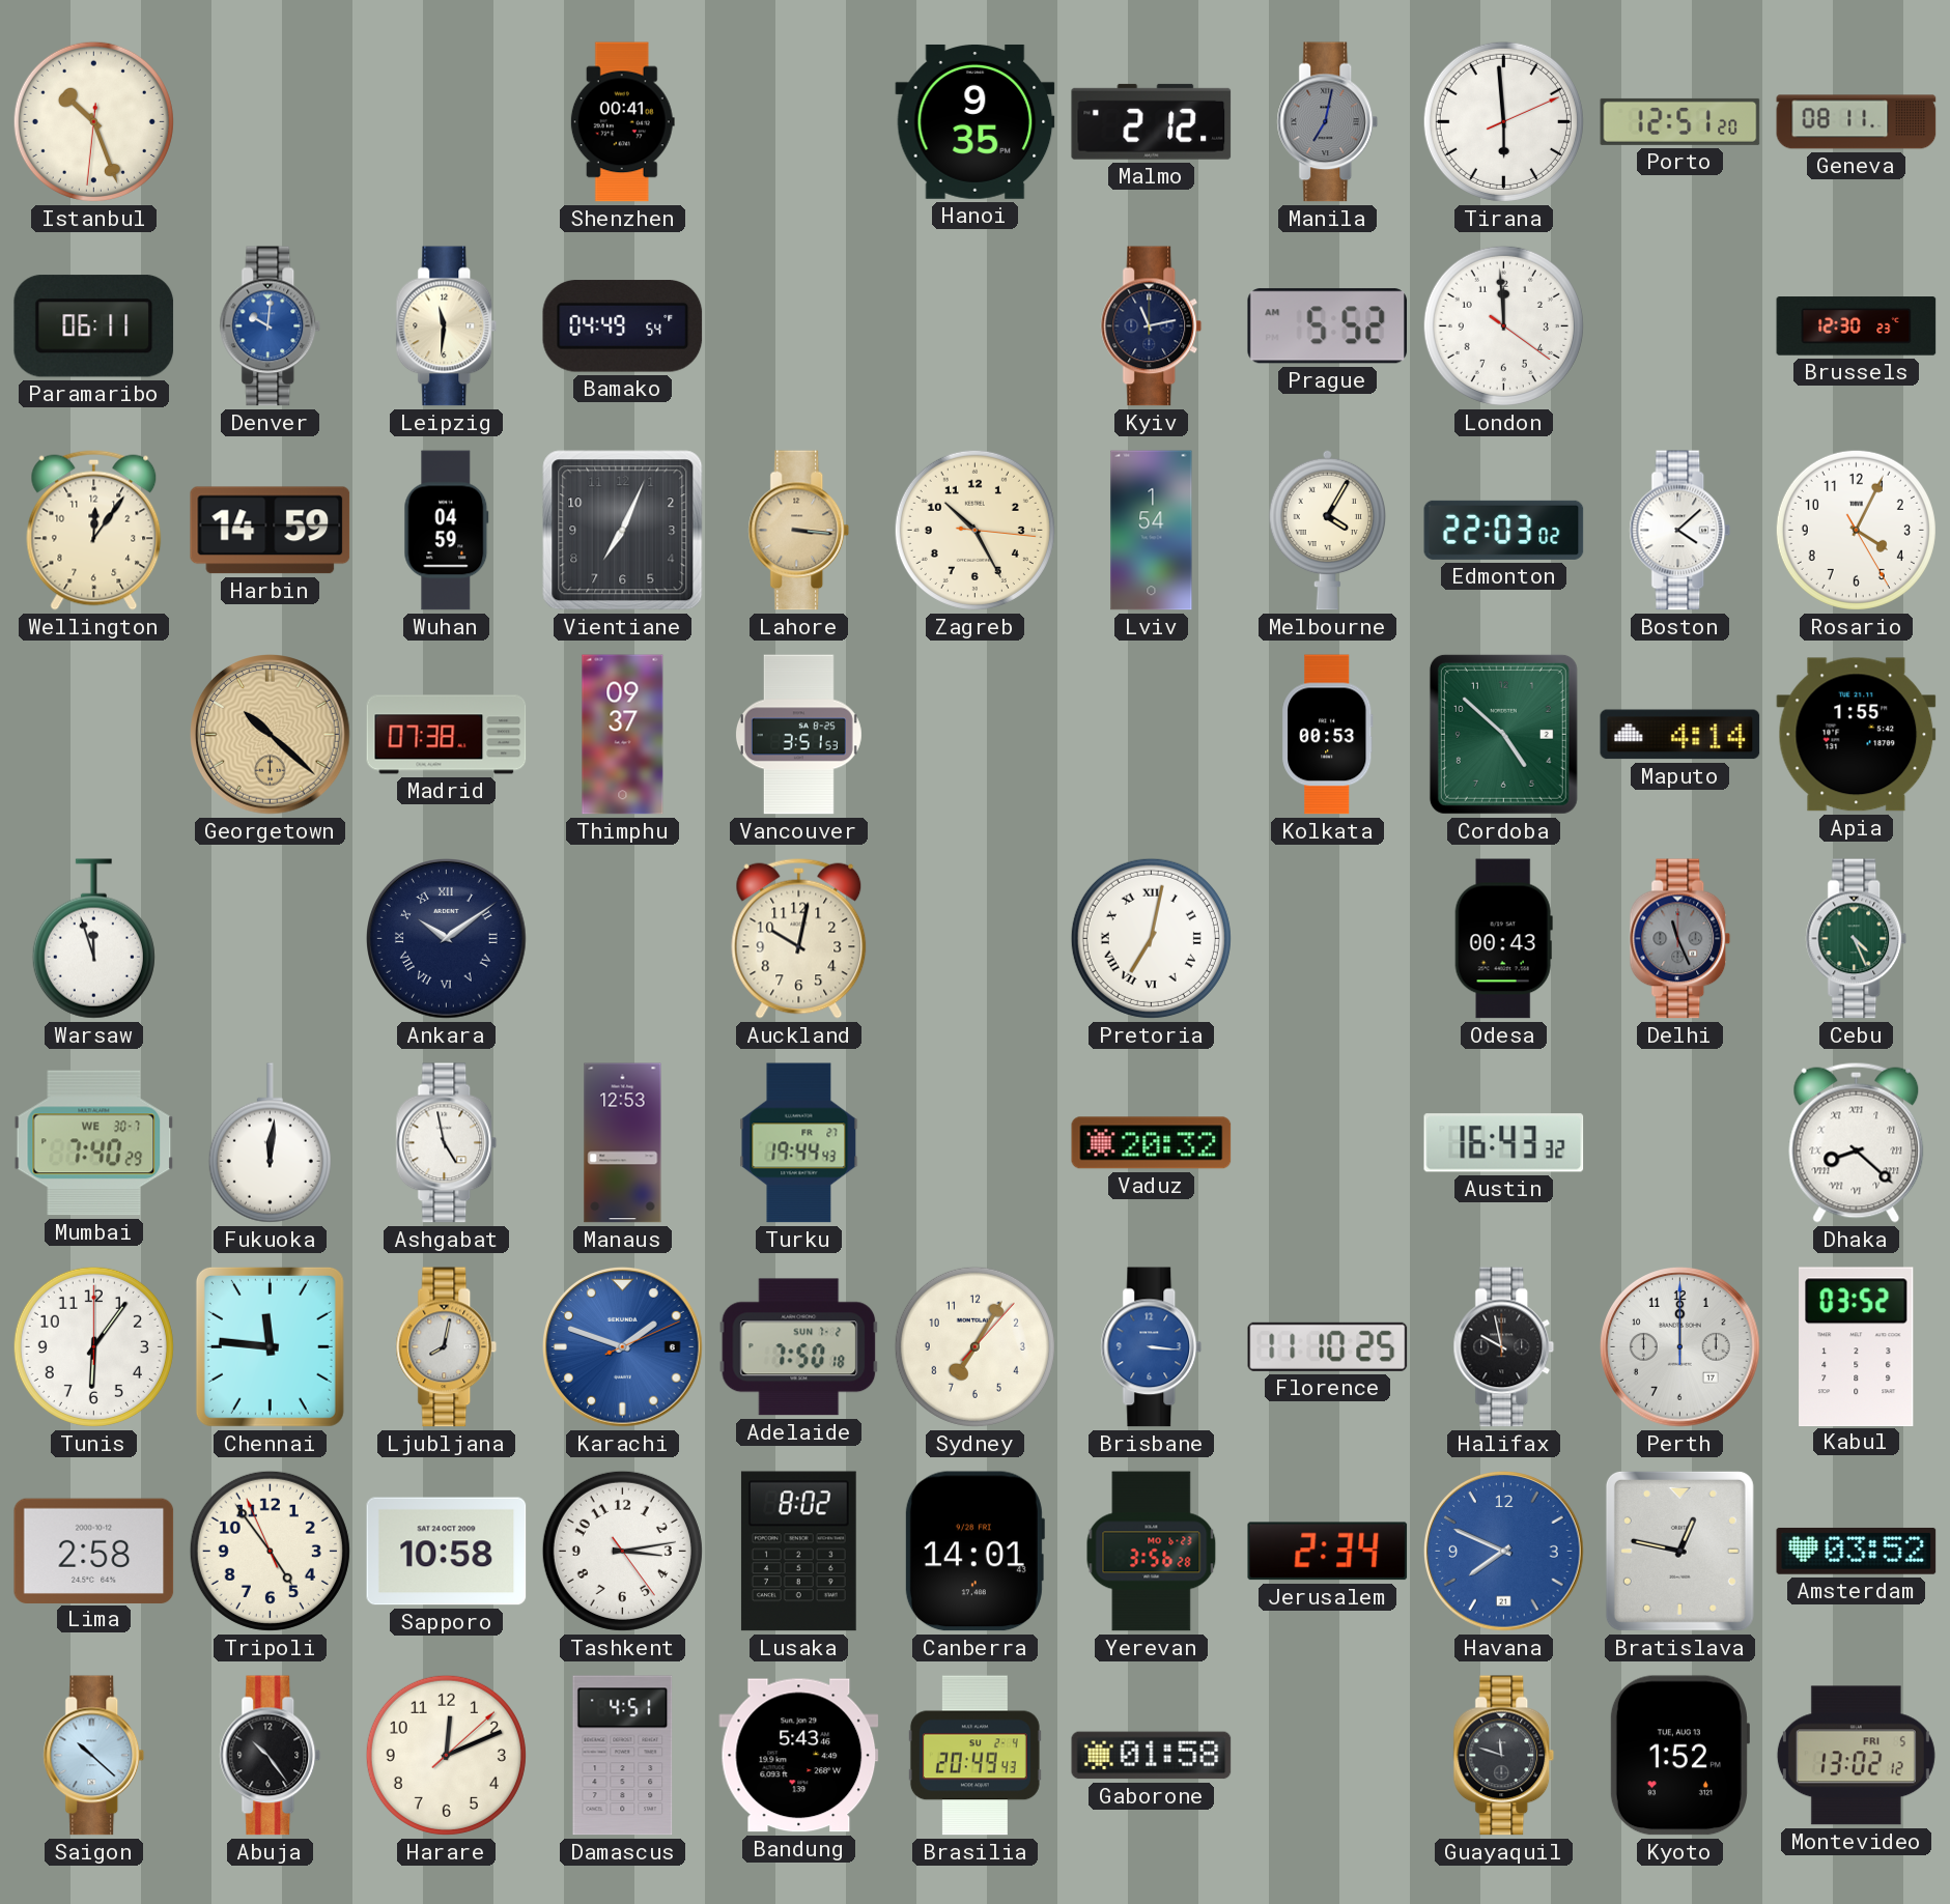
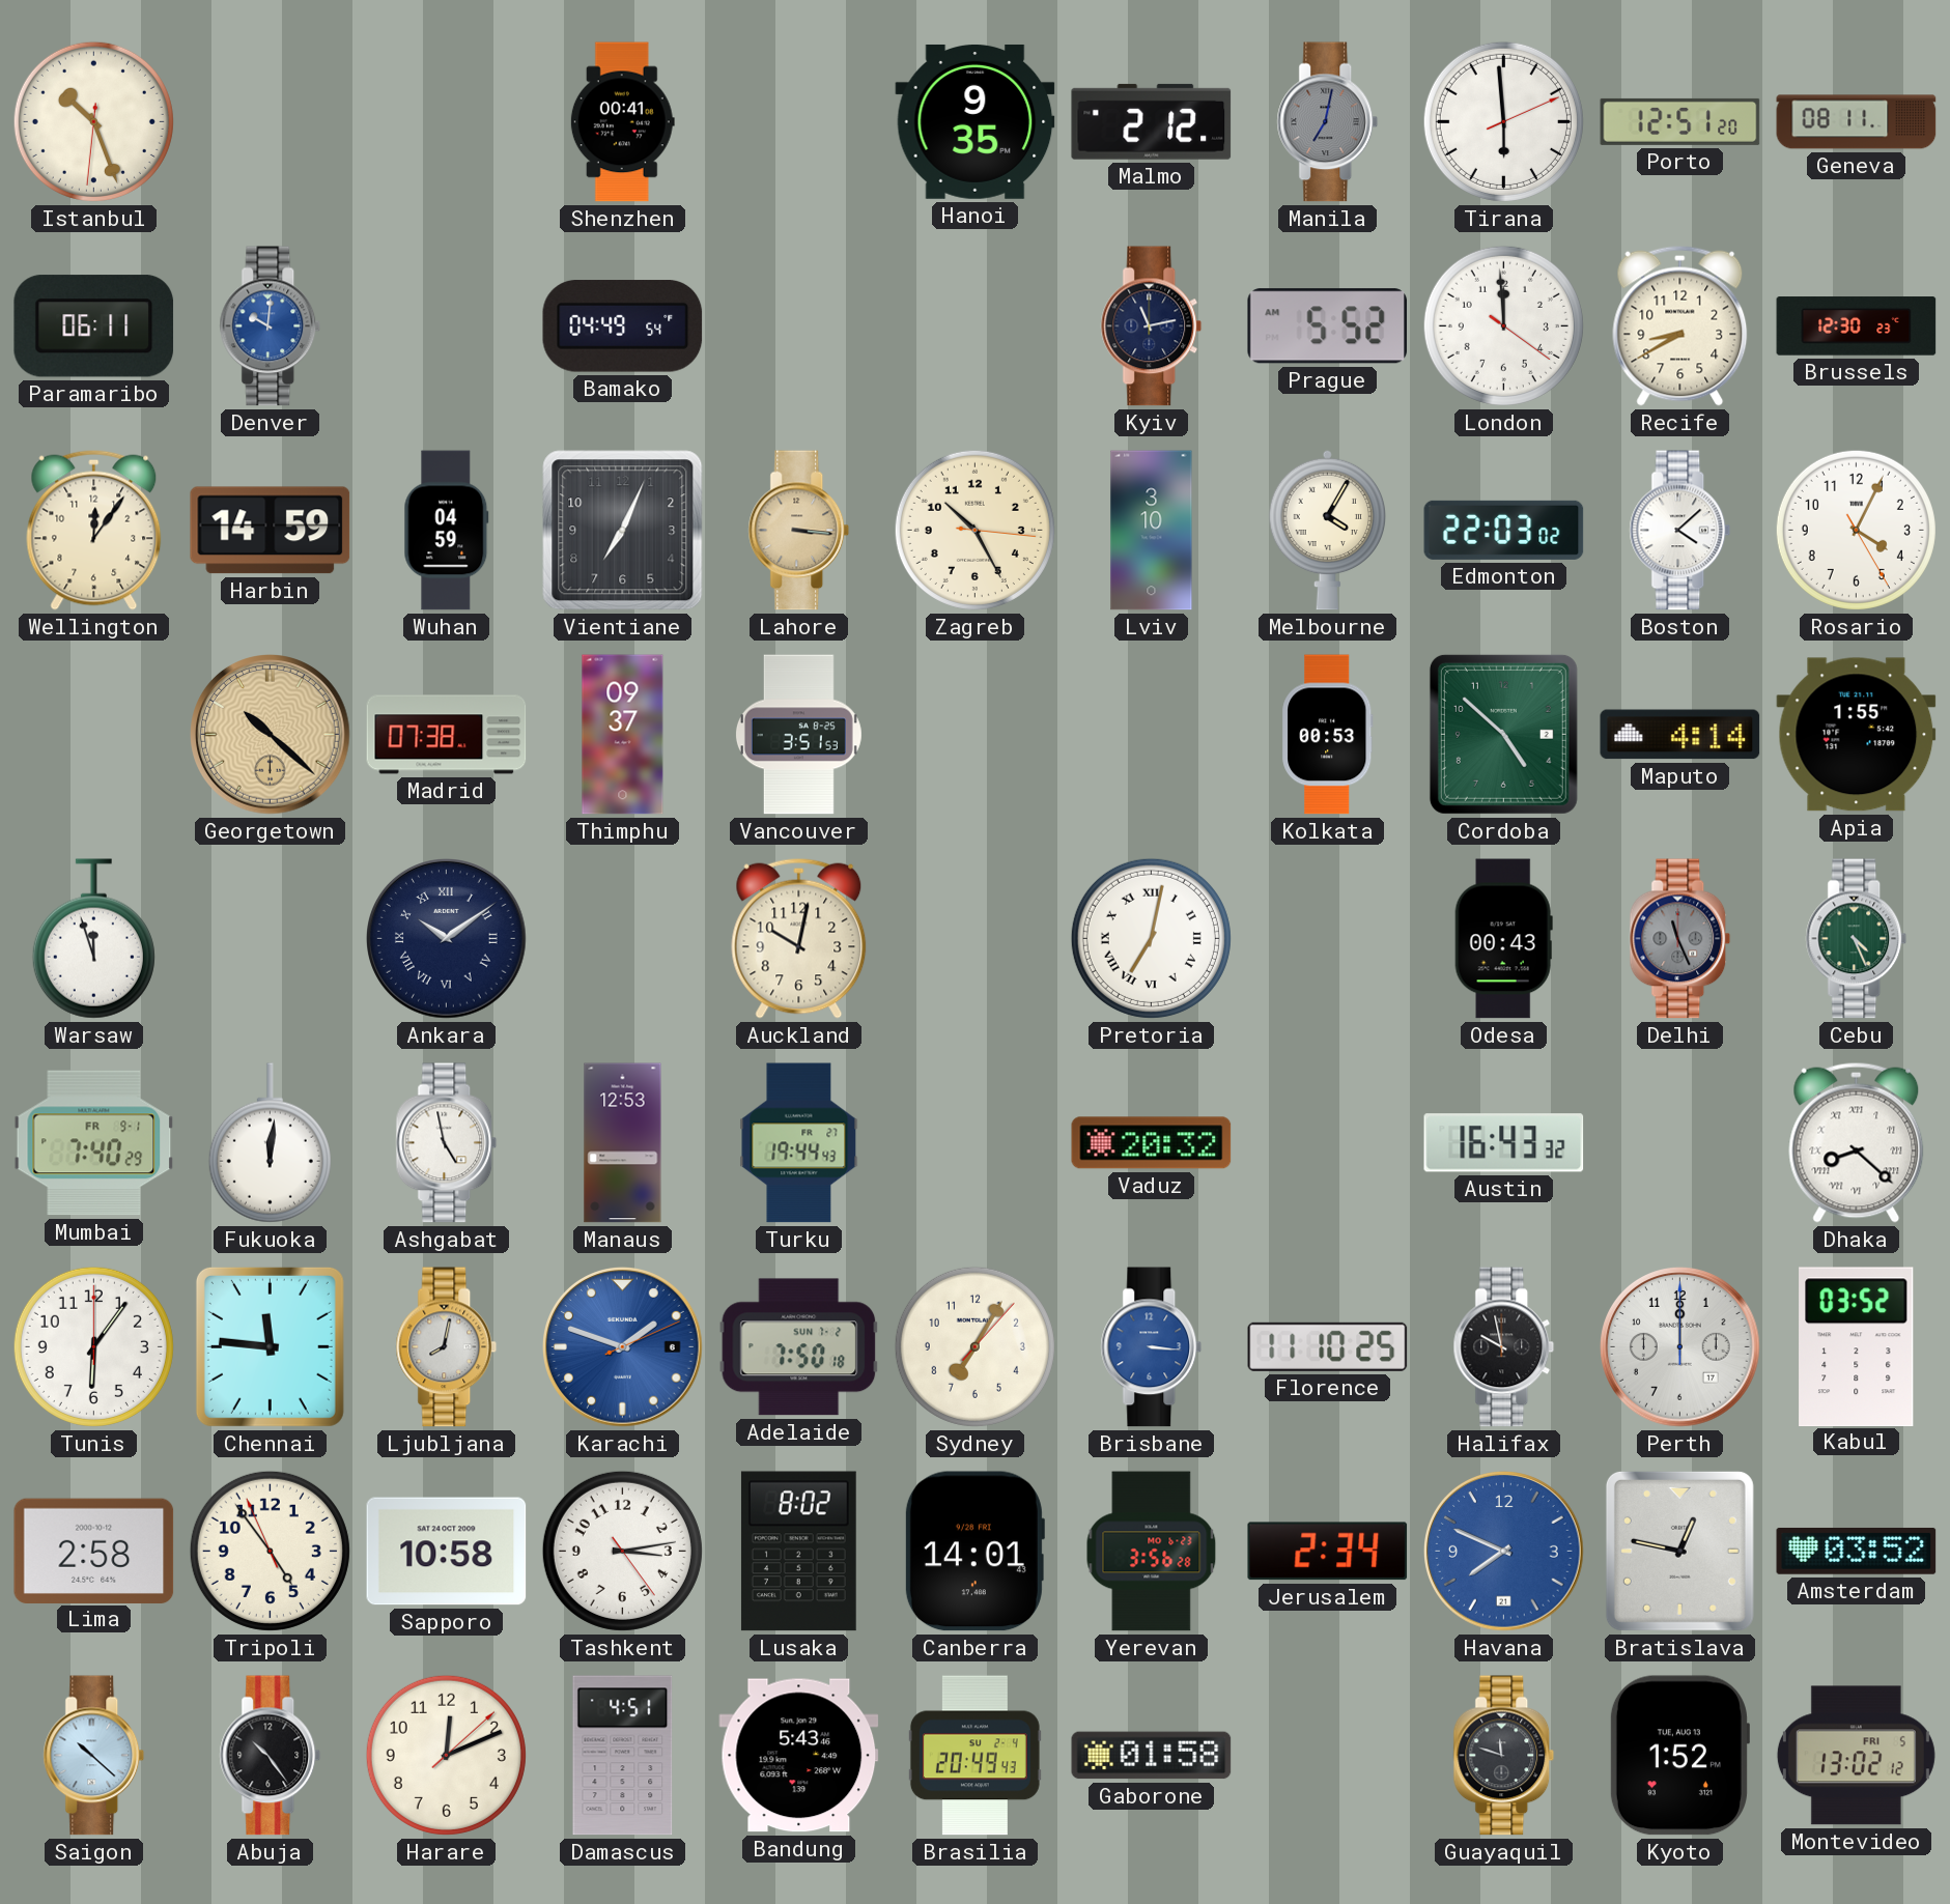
Leipzig: 11:31 -> none (447, 326)
Recife: none -> 8:40 (1680, 325)
Lviv: 1:54 -> 3:10 (1152, 531)
Mumbai date: WE 30-7 -> FR 9-1 (94, 1143)
